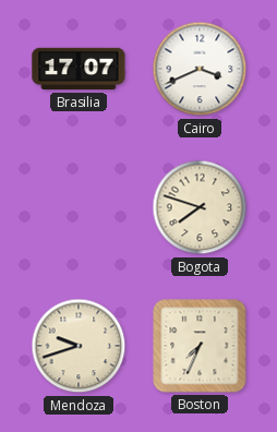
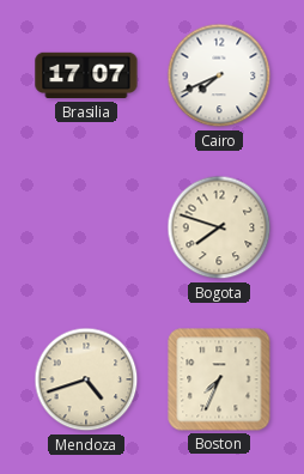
Cairo: 3:41 -> 7:41 (219, 75)
Mendoza: 9:42 -> 4:42 (86, 379)
